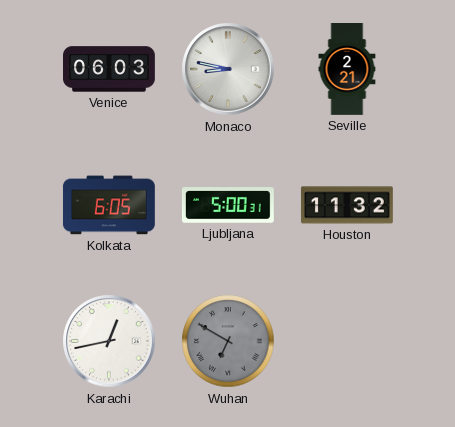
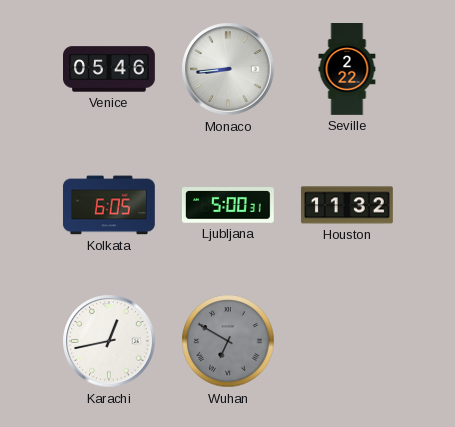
Venice: 06:03 -> 05:46 (110, 69)
Monaco: 8:47 -> 8:44 (228, 69)
Seville: 2:21 -> 2:22 (347, 70)
